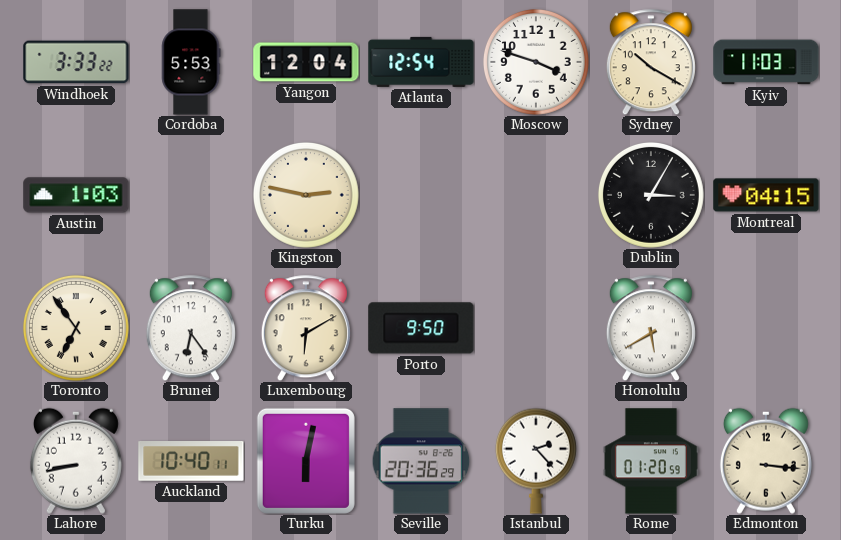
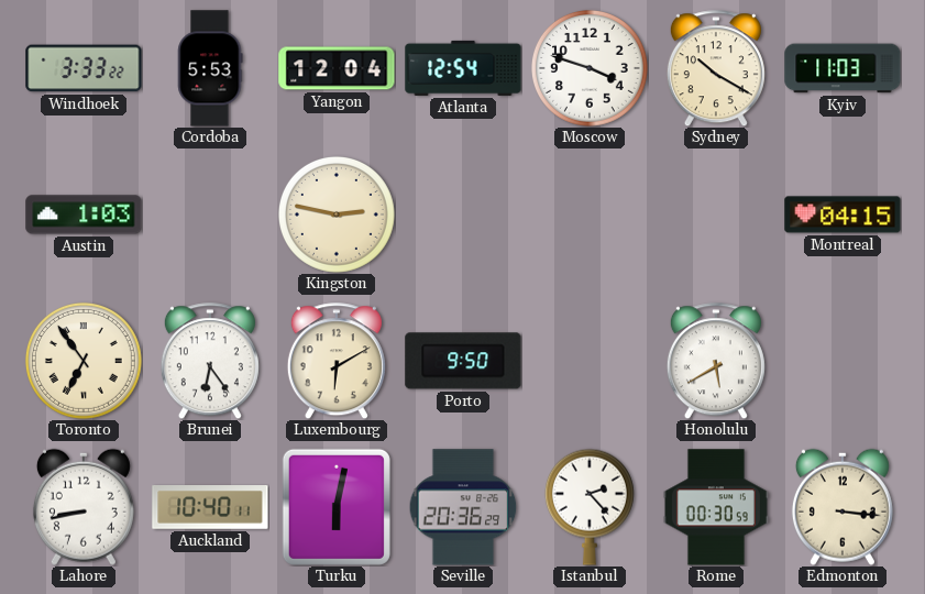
Dublin: 3:05 -> none (651, 195)
Rome: 01:20 -> 00:30 (716, 507)
